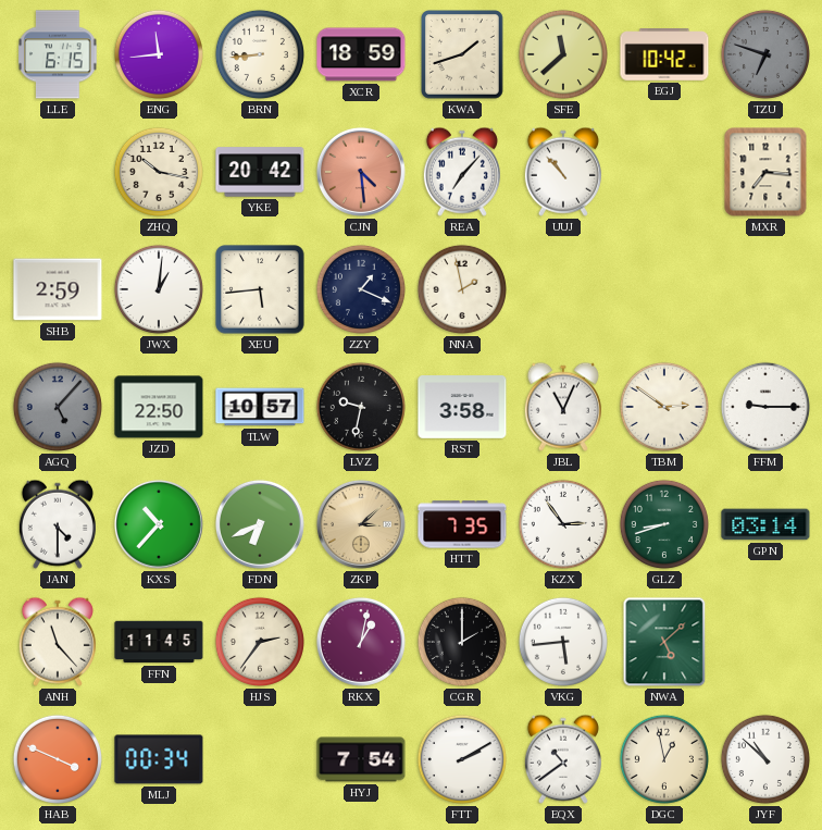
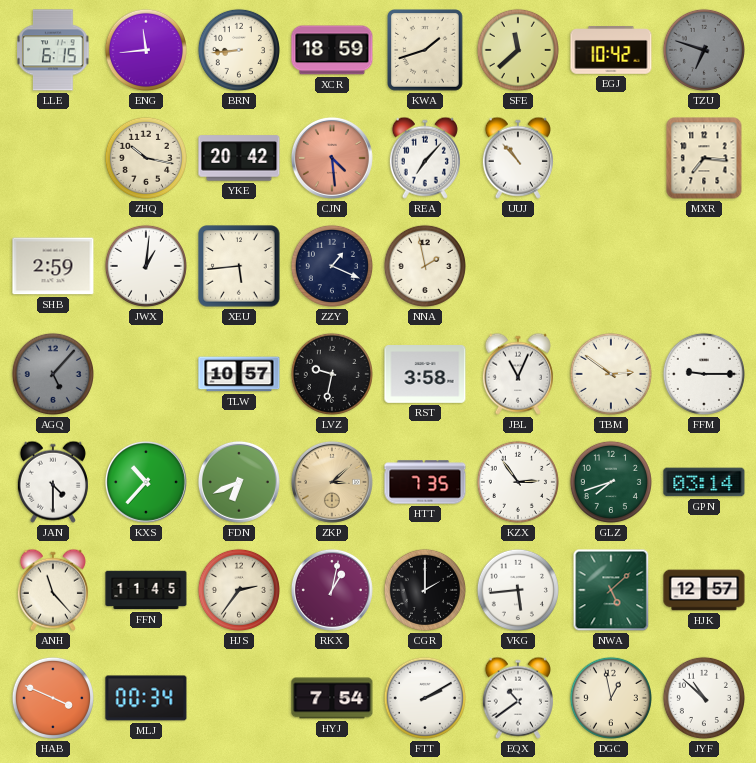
JZD: 22:50 -> none (159, 407)
GLZ: 8:42 -> 7:42 (611, 482)
HJK: none -> 12:57 (704, 590)
